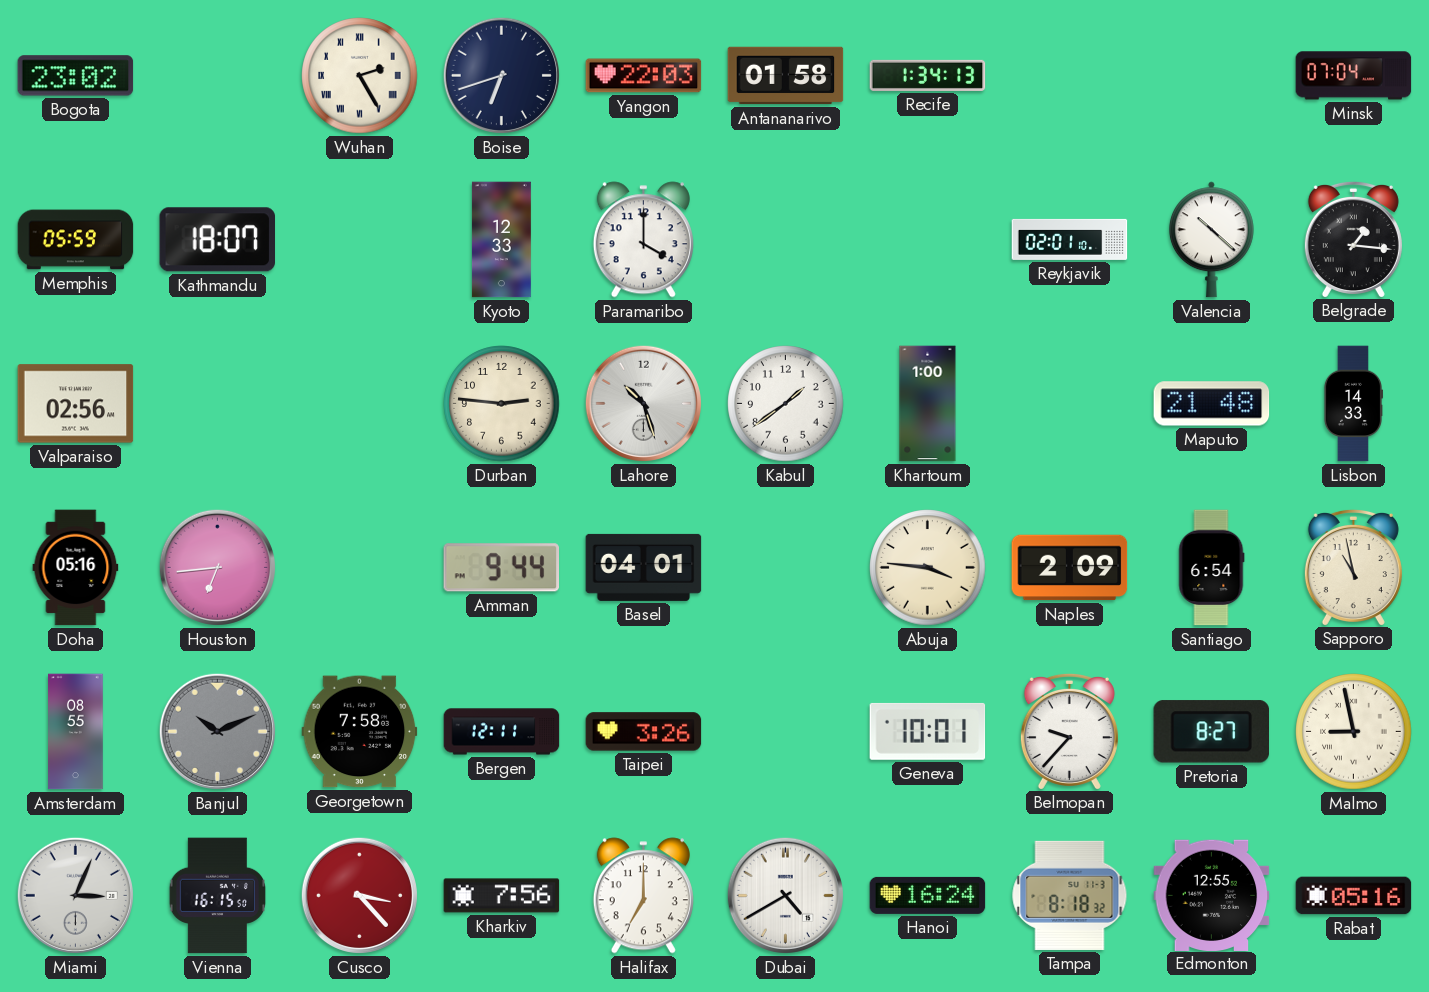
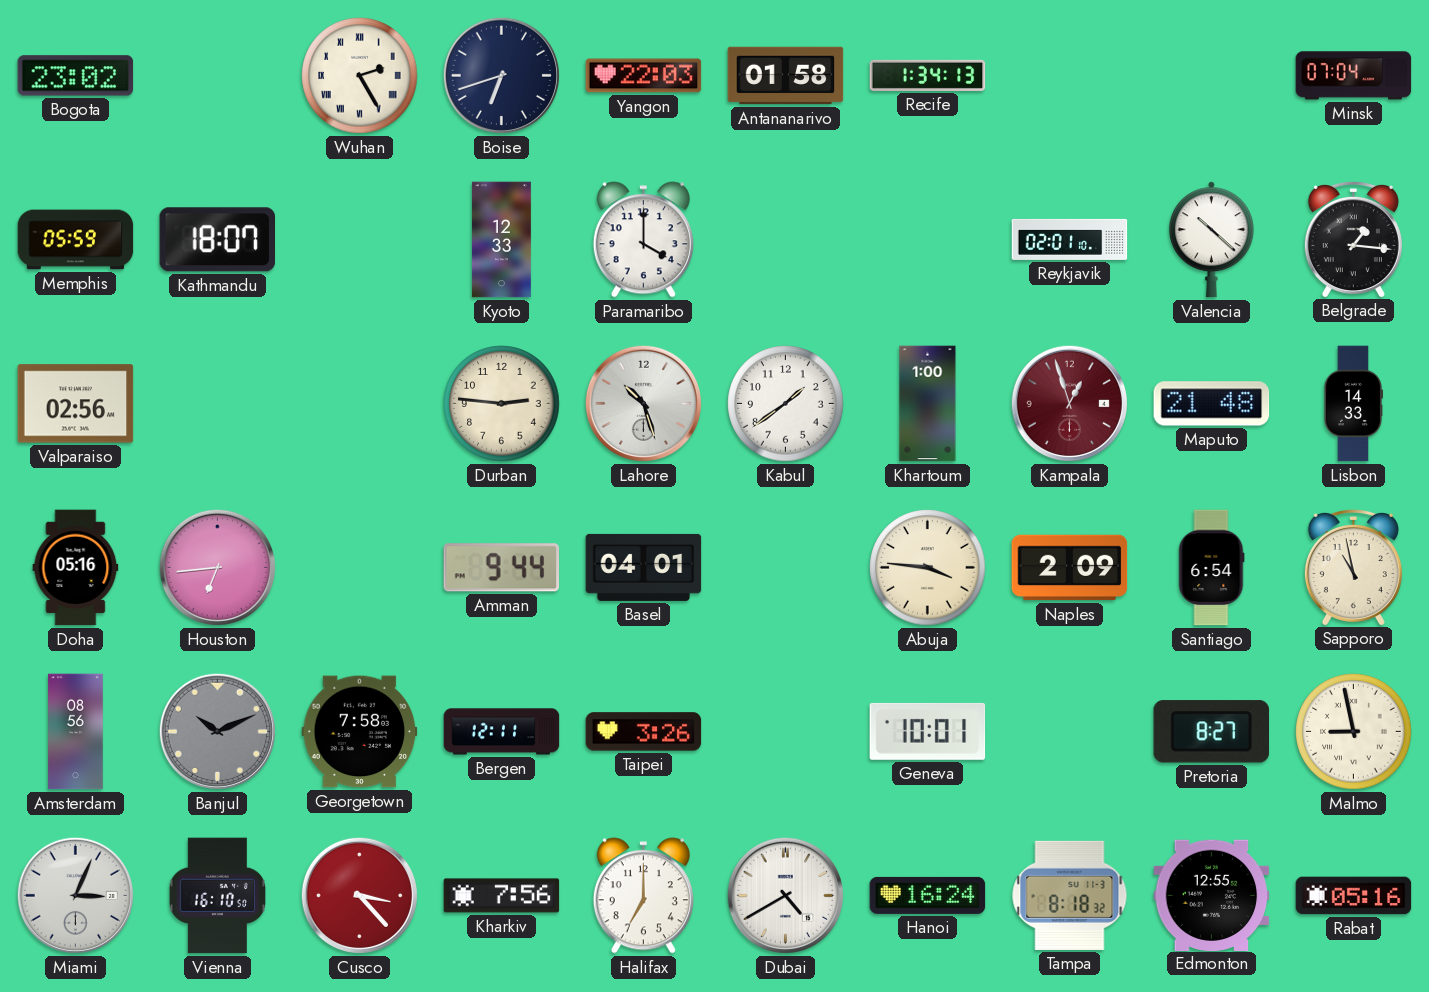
Kampala: none -> 12:57 (1069, 403)
Amsterdam: 08:55 -> 08:56 (76, 732)
Belmopan: 9:37 -> none (1069, 731)
Vienna: 16:15 -> 16:10 (217, 896)
